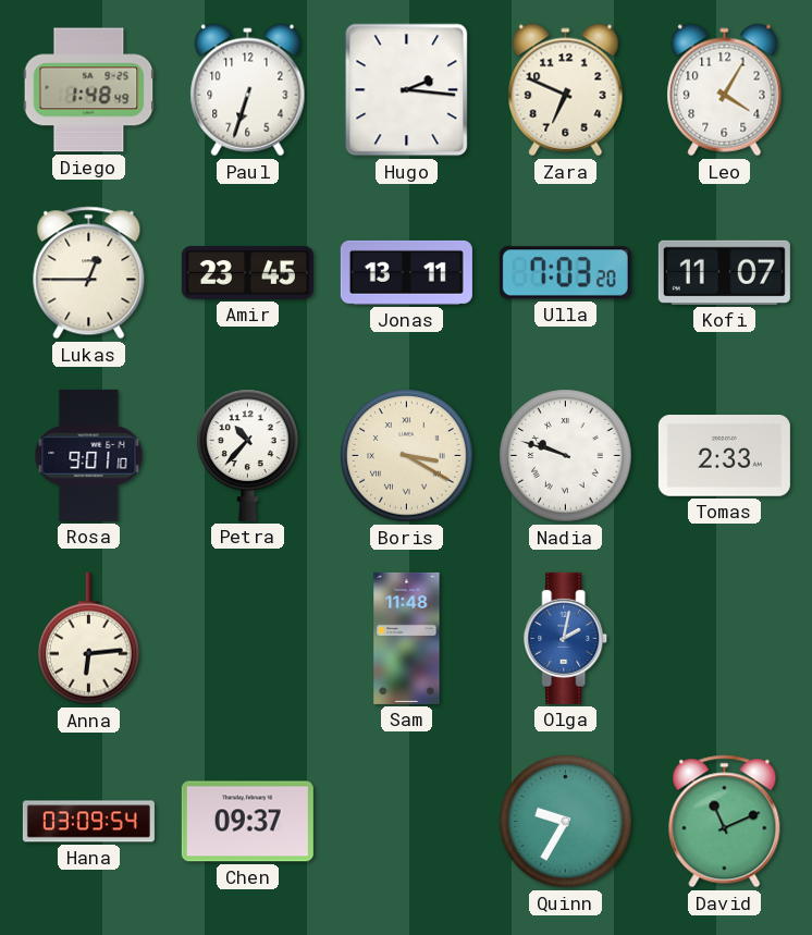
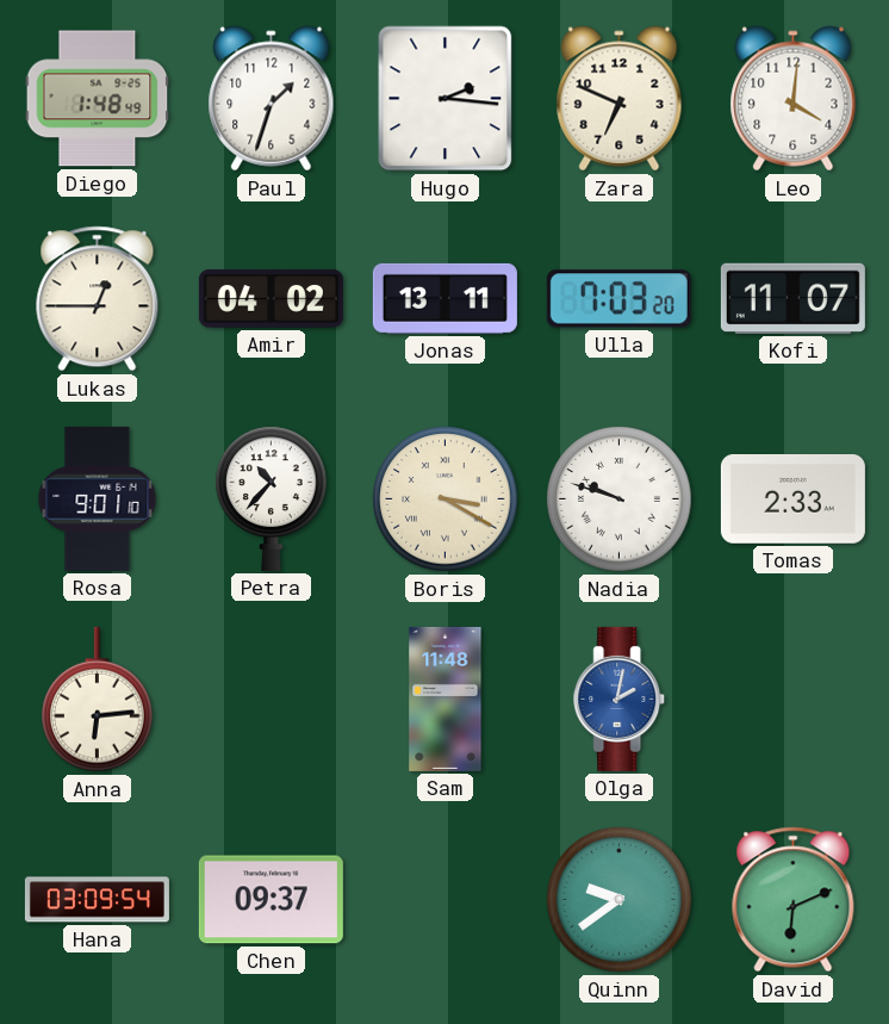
Paul: 6:33 -> 1:33 (272, 99)
Leo: 4:05 -> 4:01 (794, 99)
Amir: 23:45 -> 04:02 (271, 299)
Quinn: 9:35 -> 9:39 (620, 900)
David: 11:11 -> 6:11 (794, 900)
